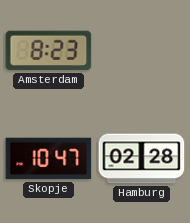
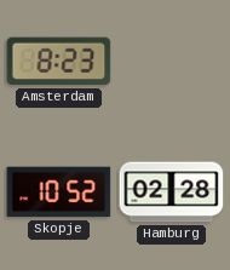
Skopje: 10:47 -> 10:52 (59, 193)
